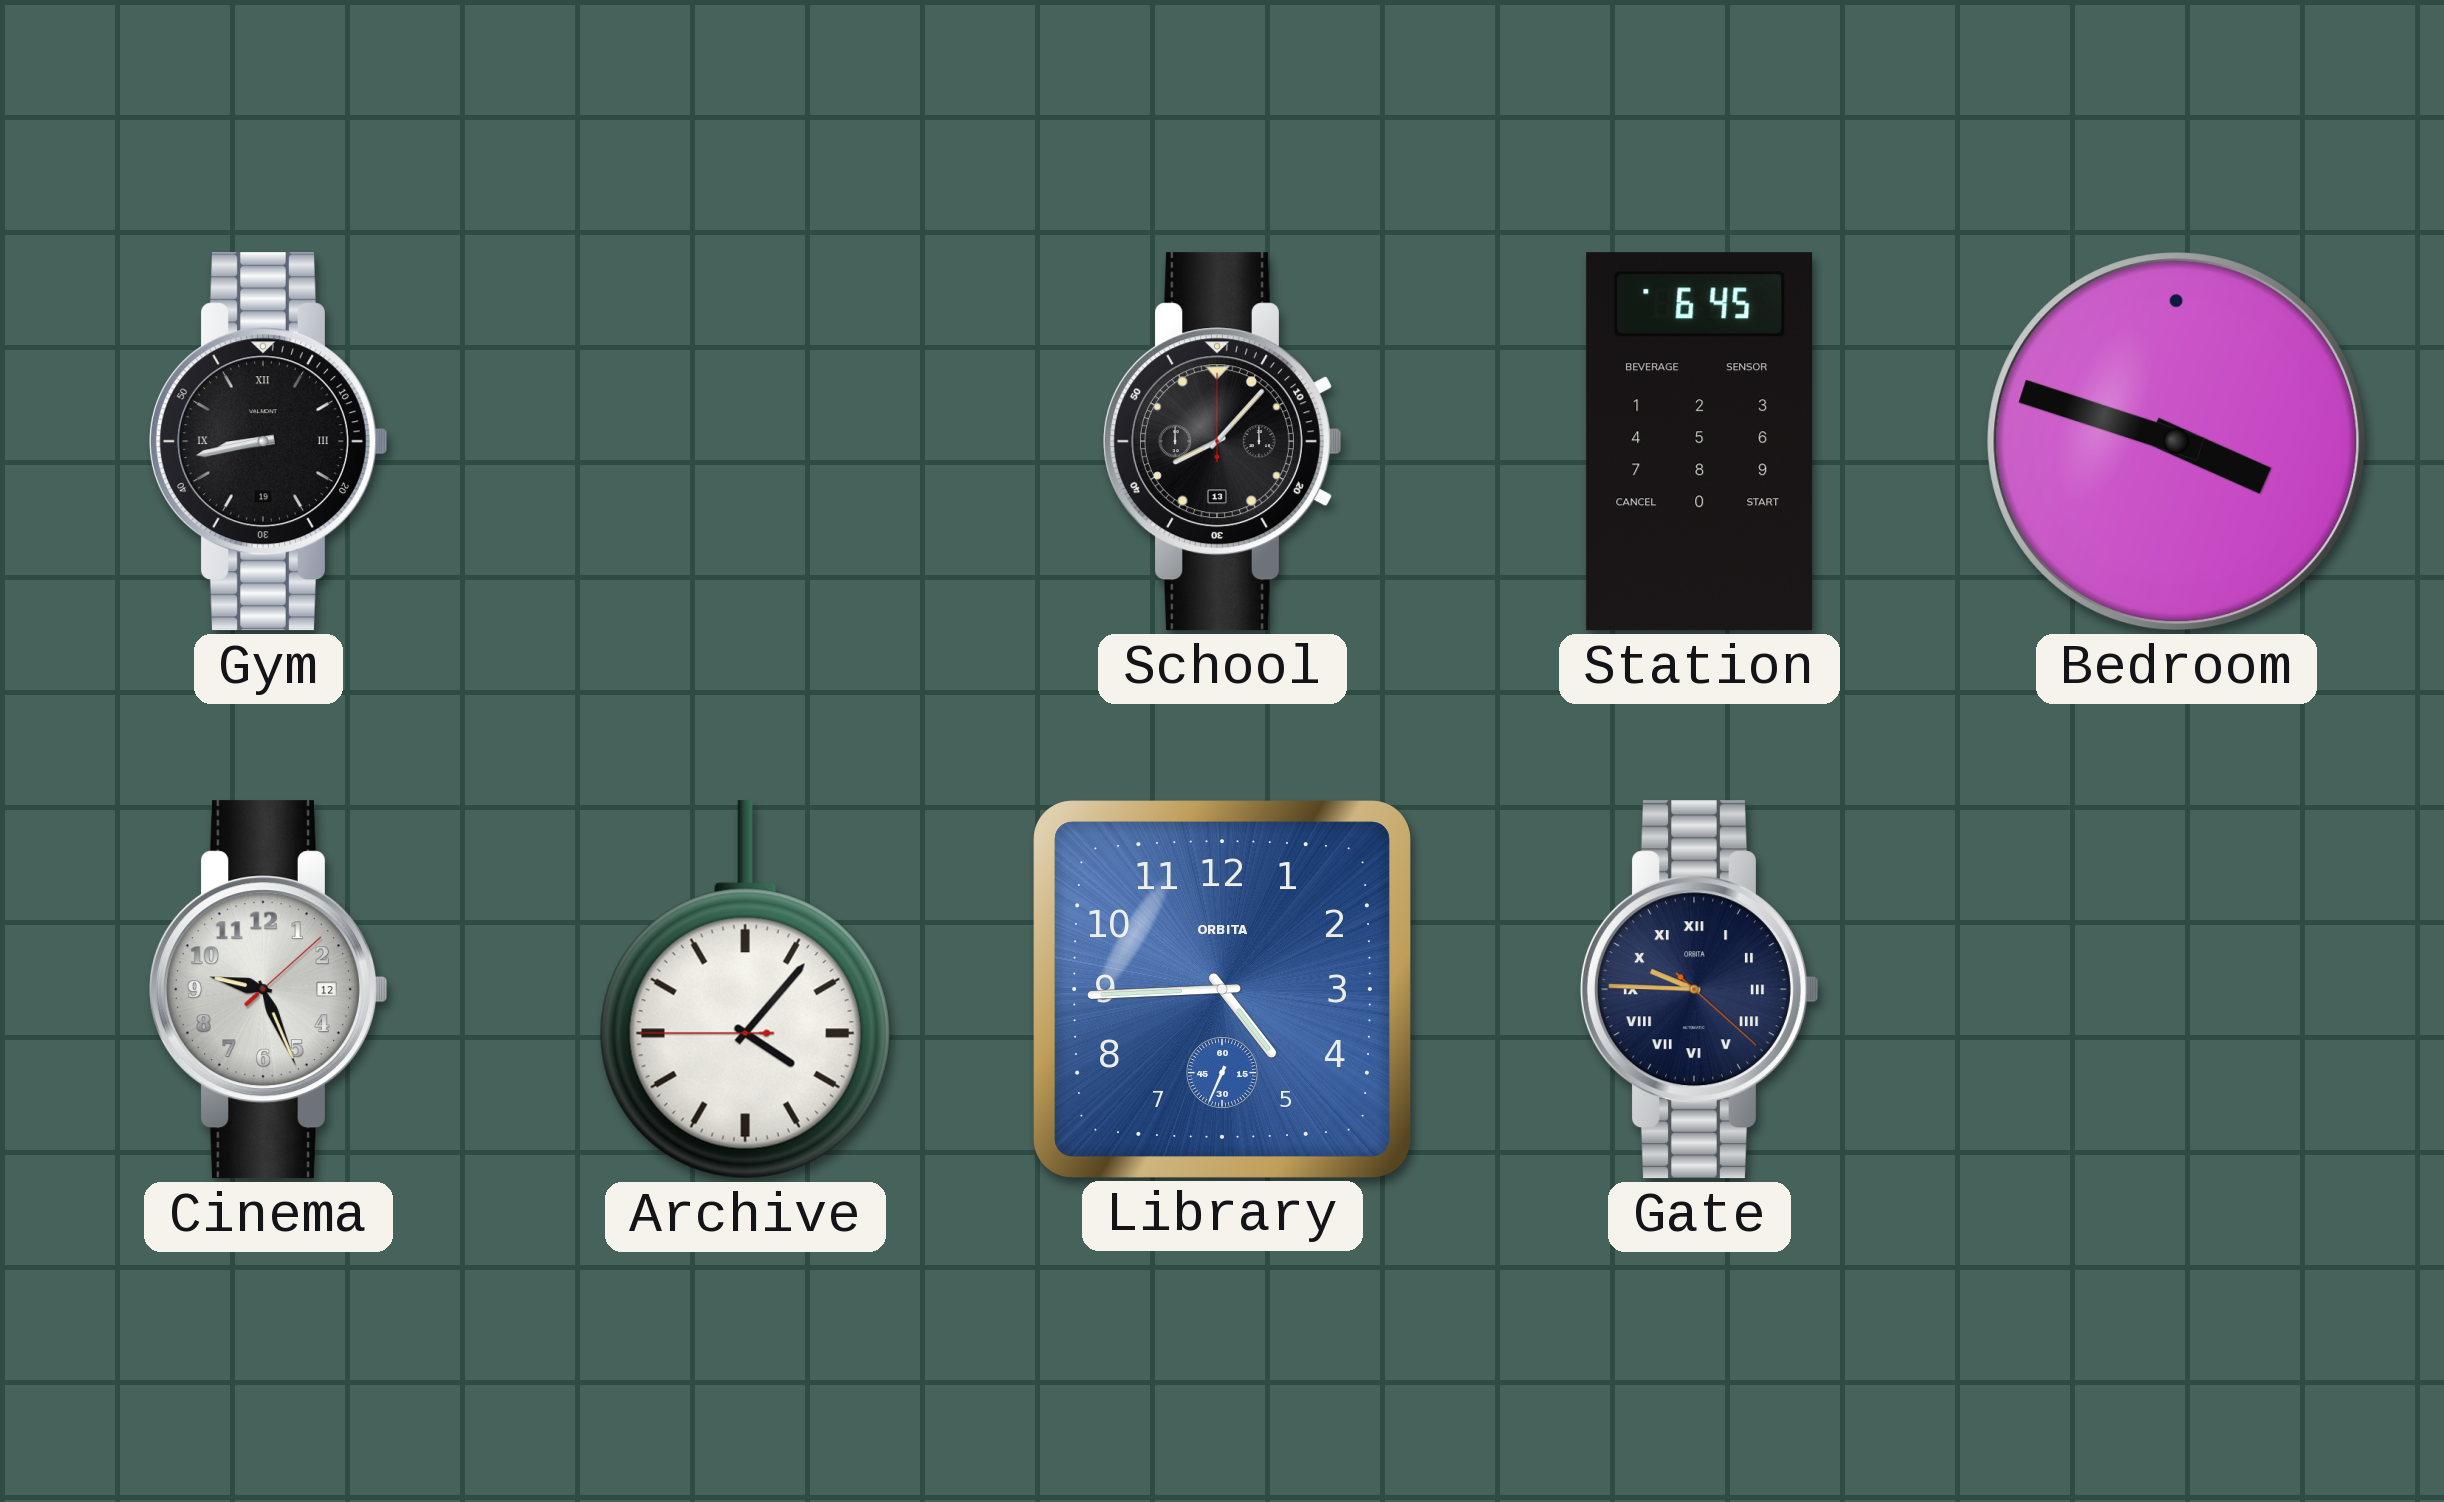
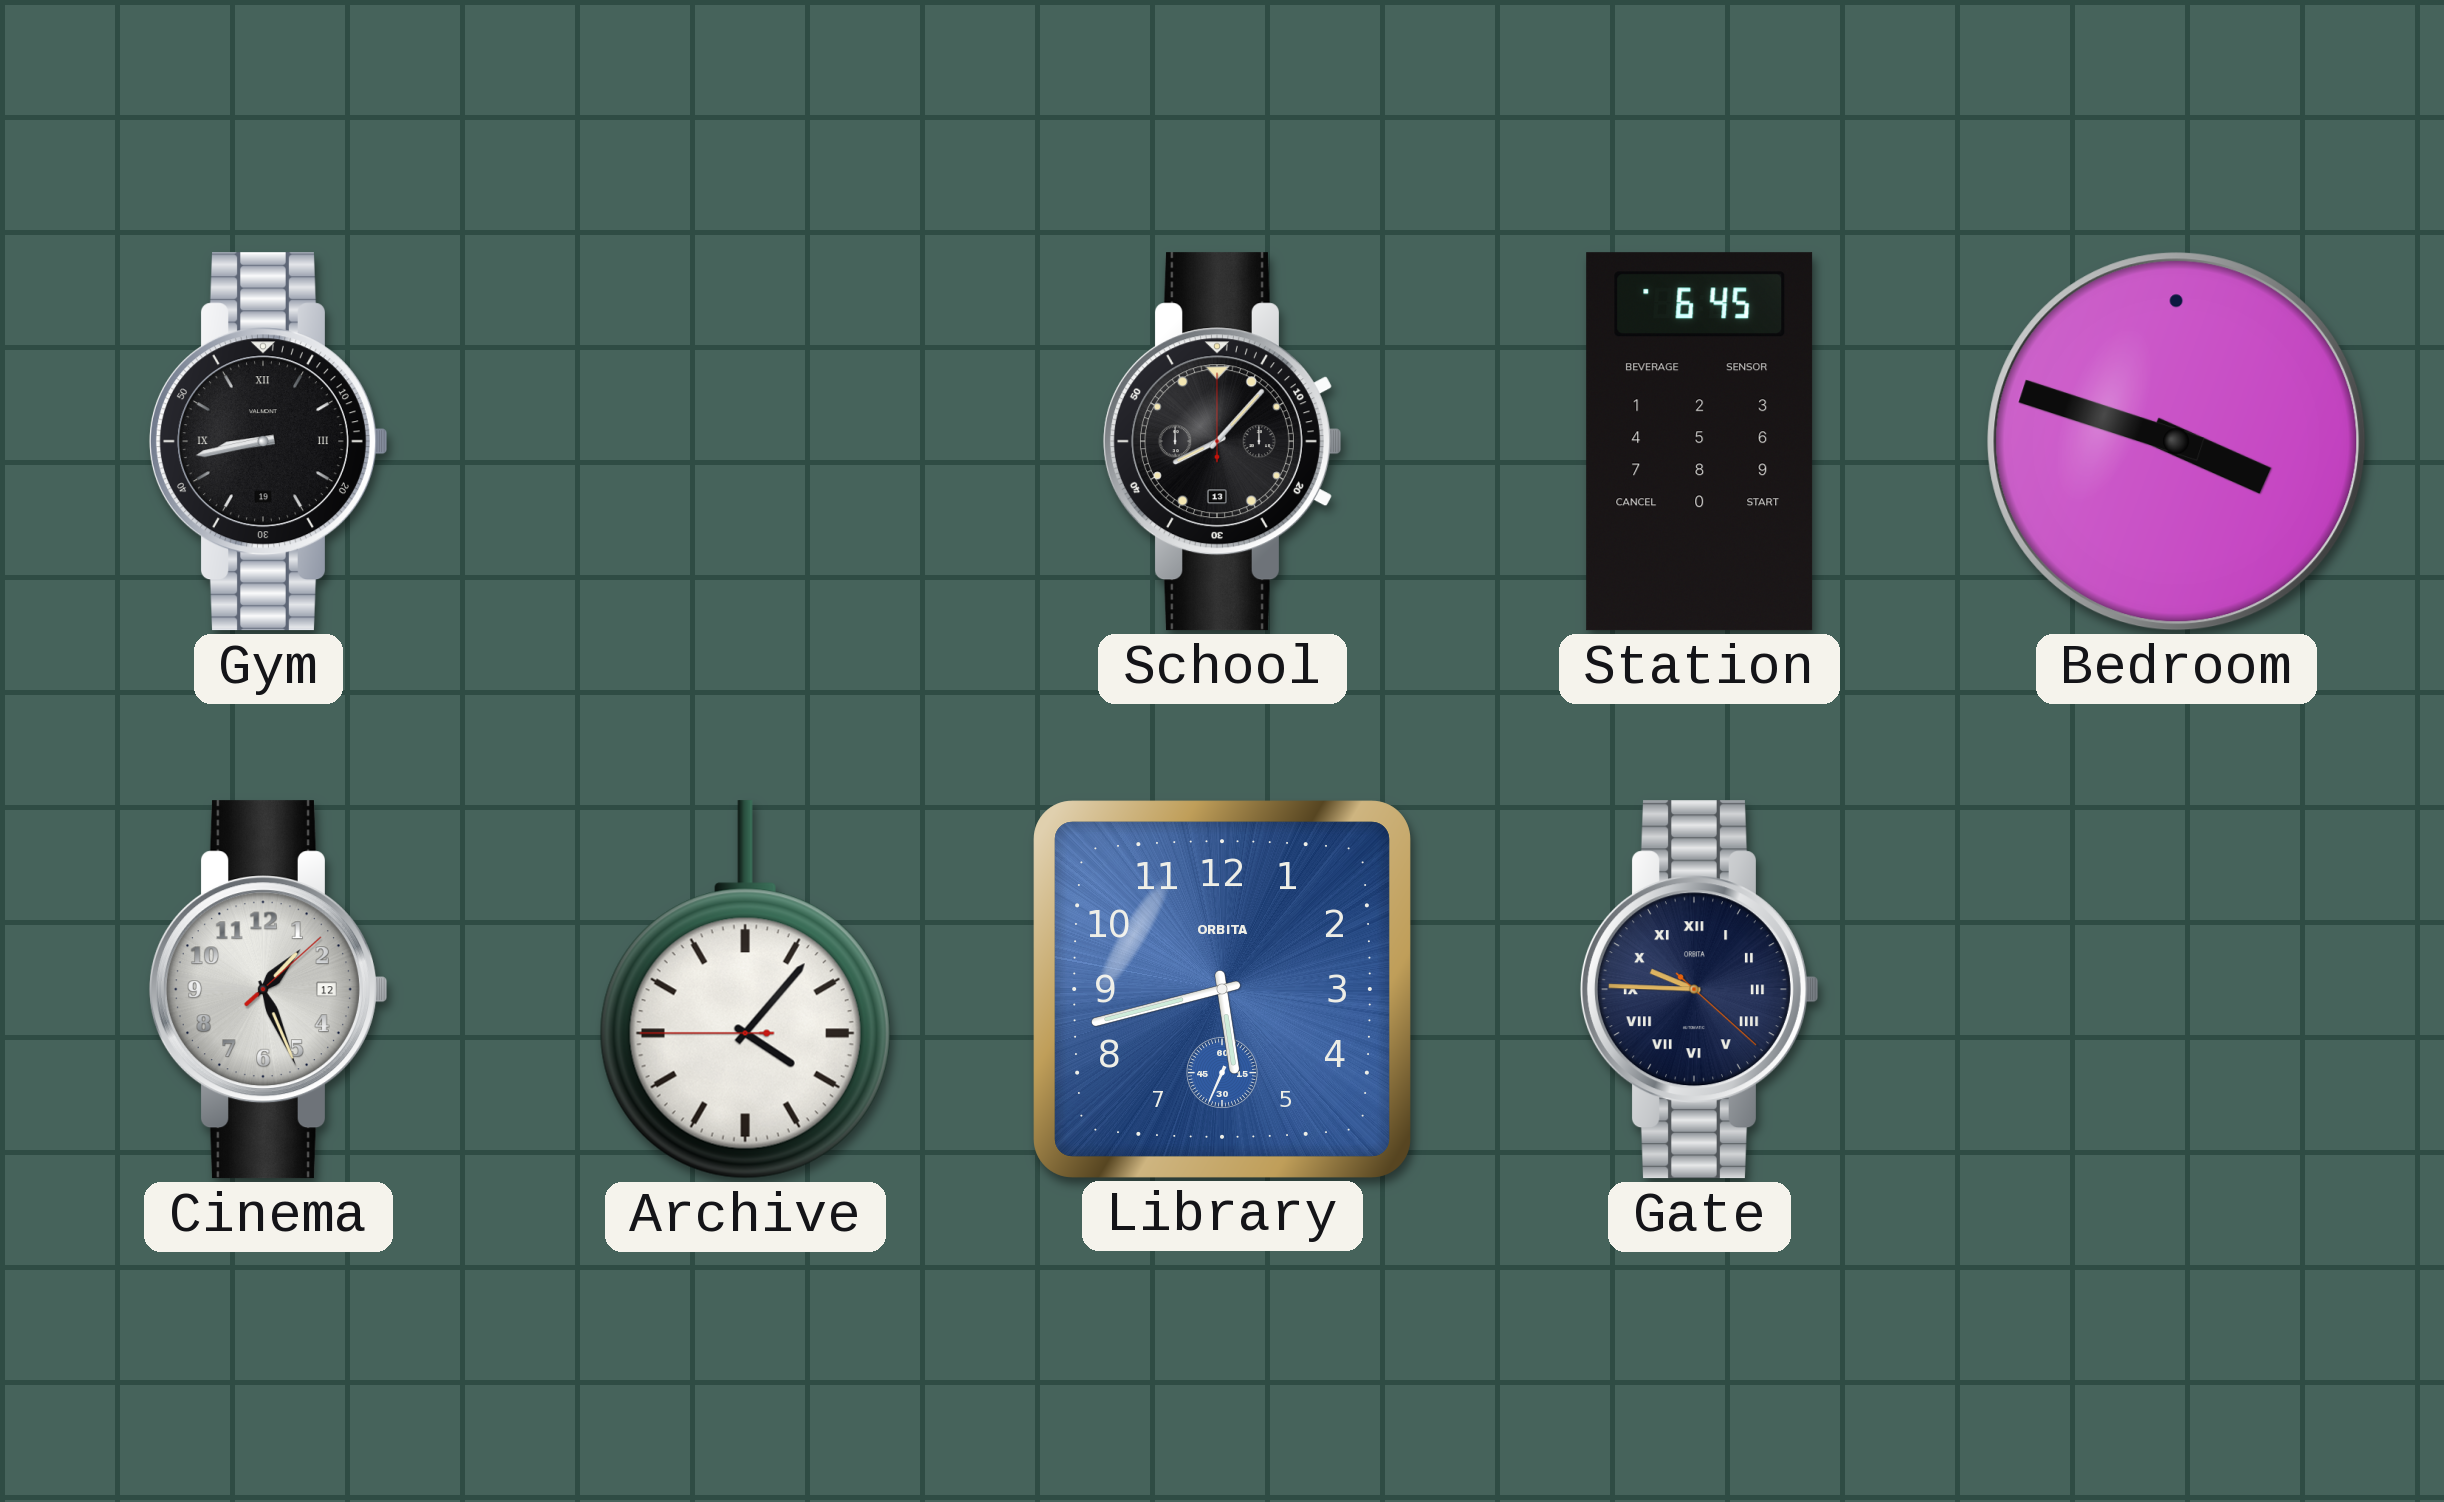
Cinema: 9:26 -> 1:26 (268, 990)
Library: 4:44 -> 5:42 (1222, 989)
